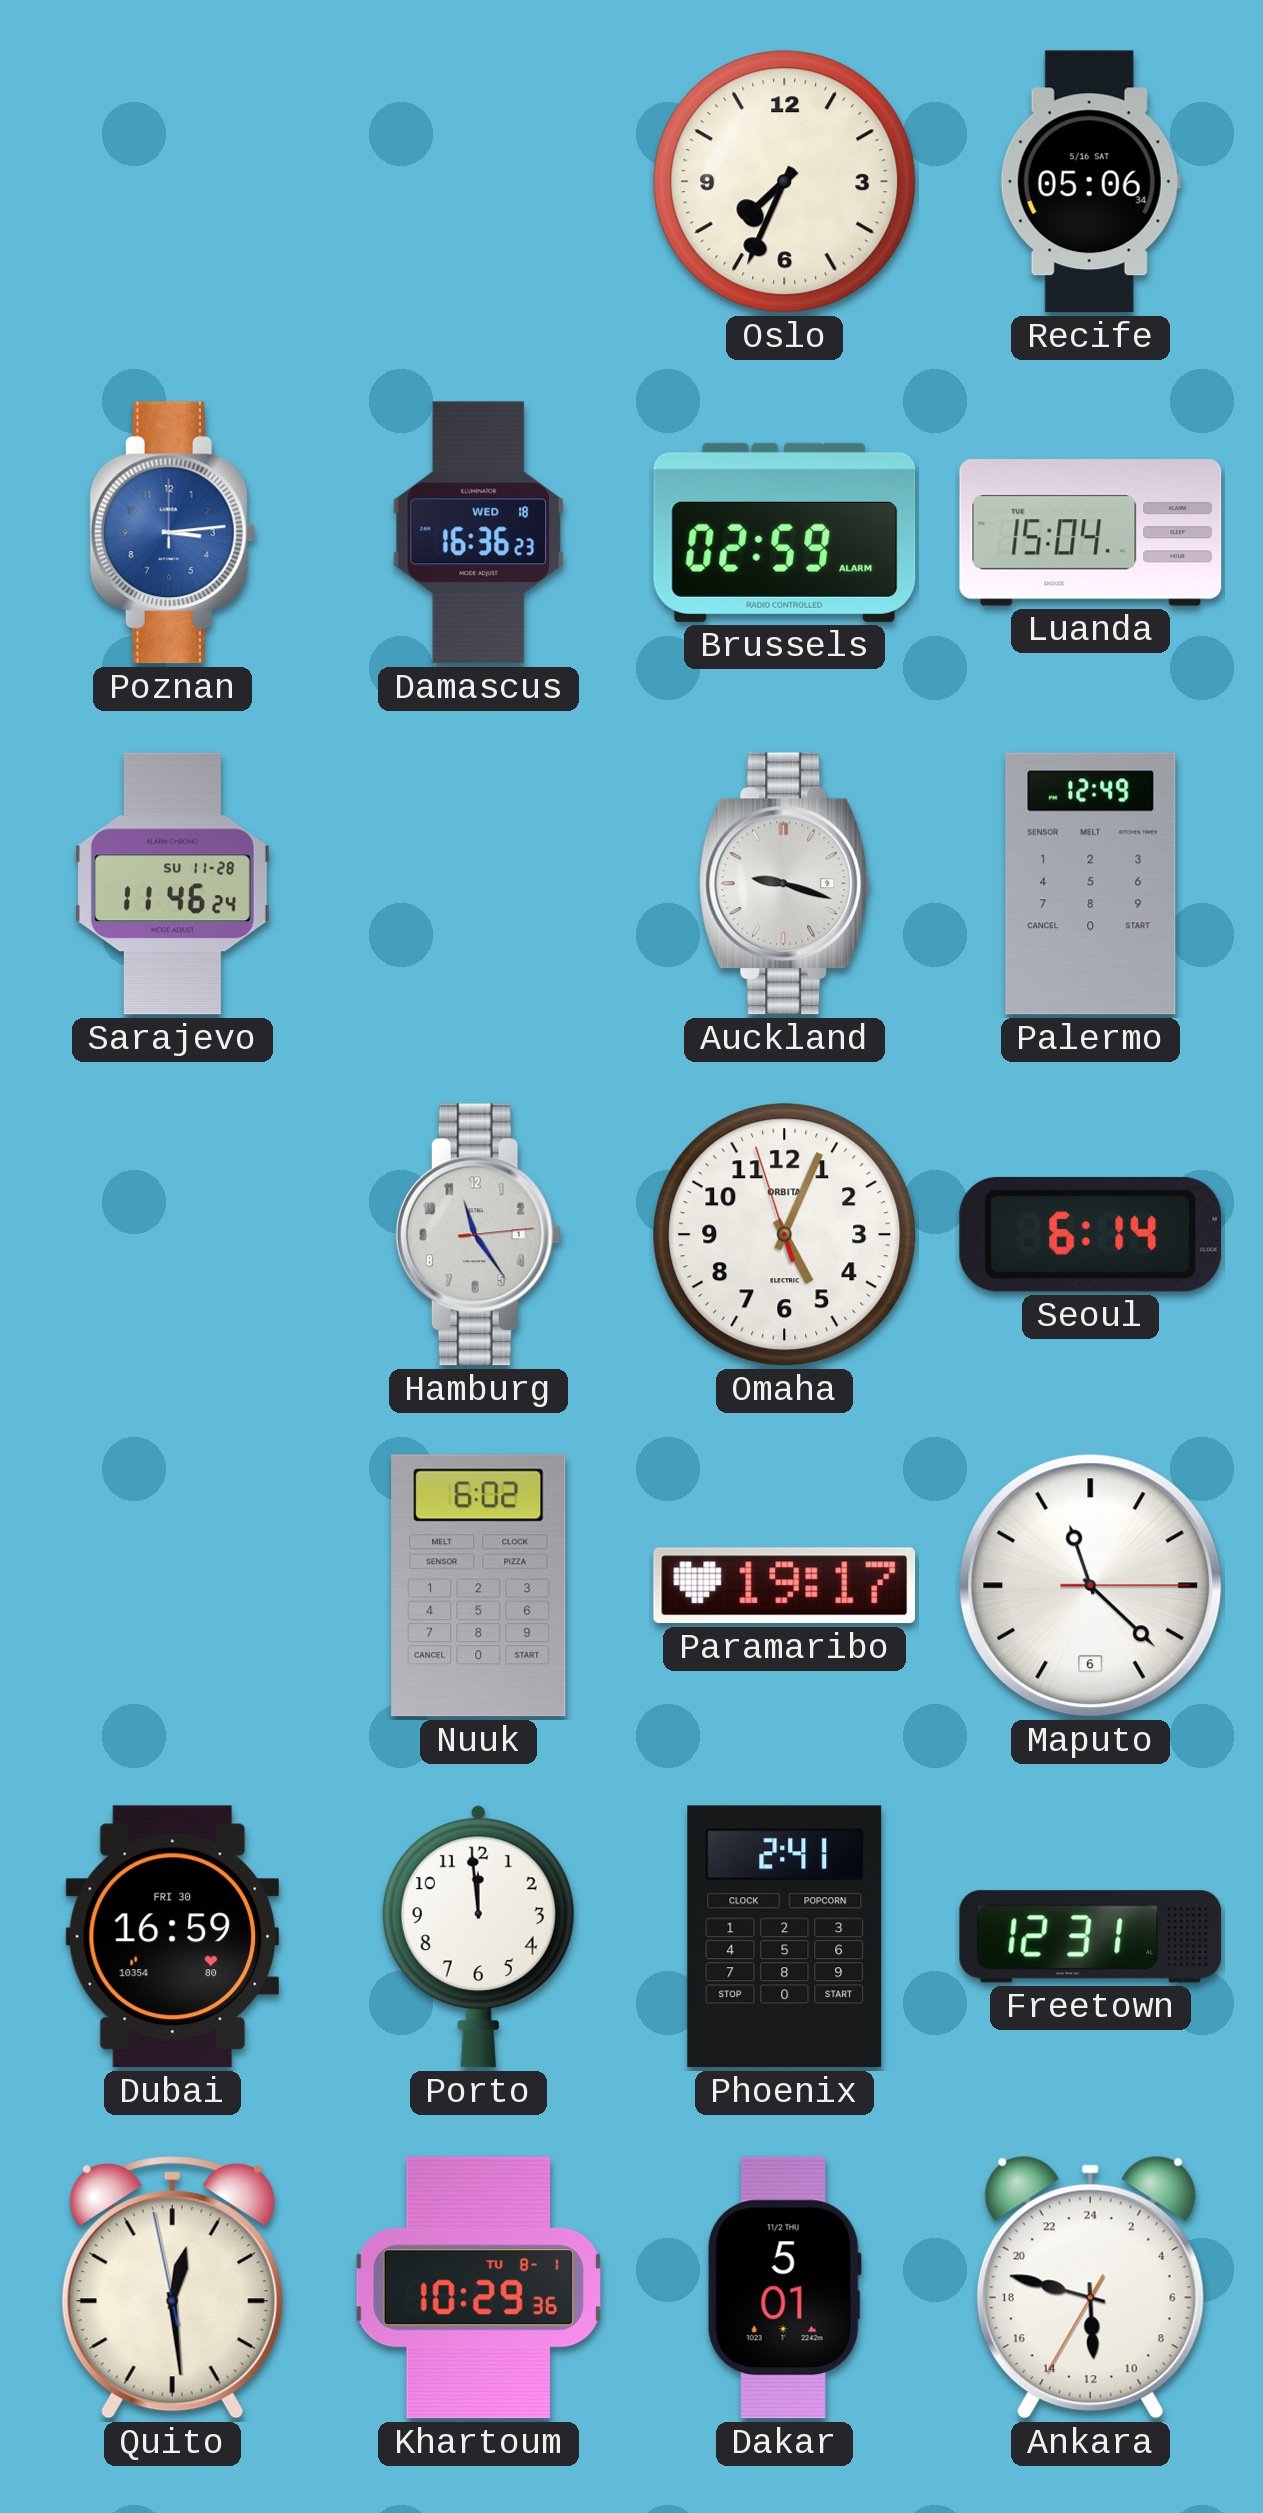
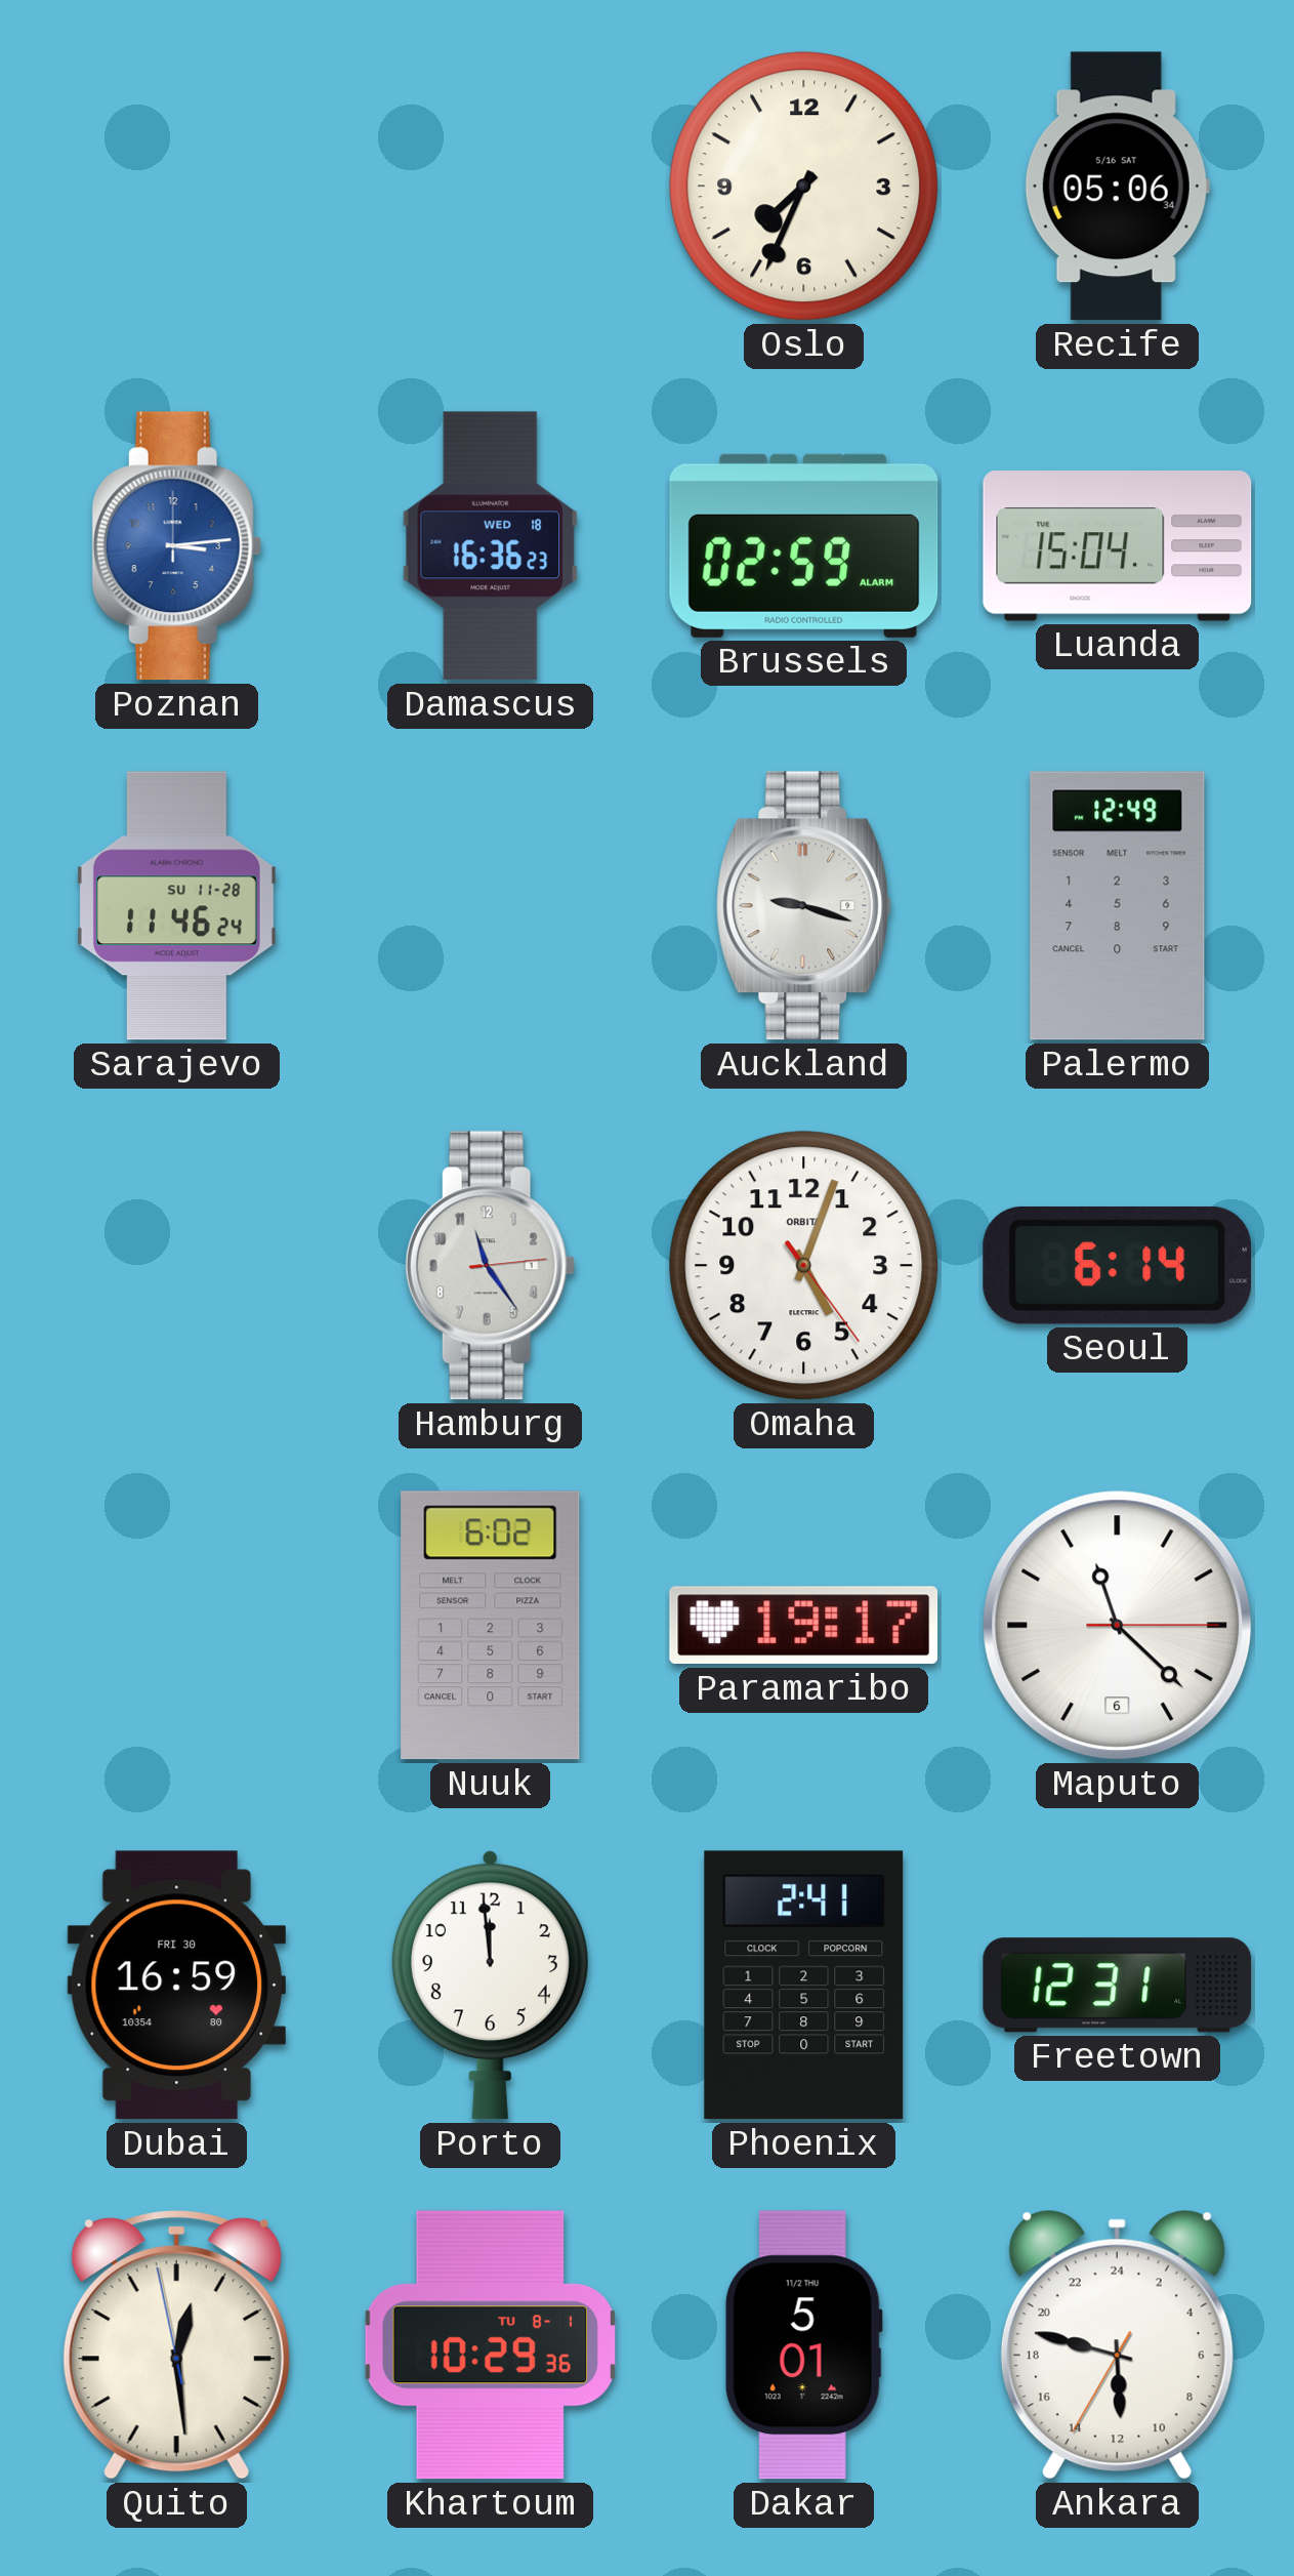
Omaha: 5:03:57 -> 5:03:24 (804, 1266)
